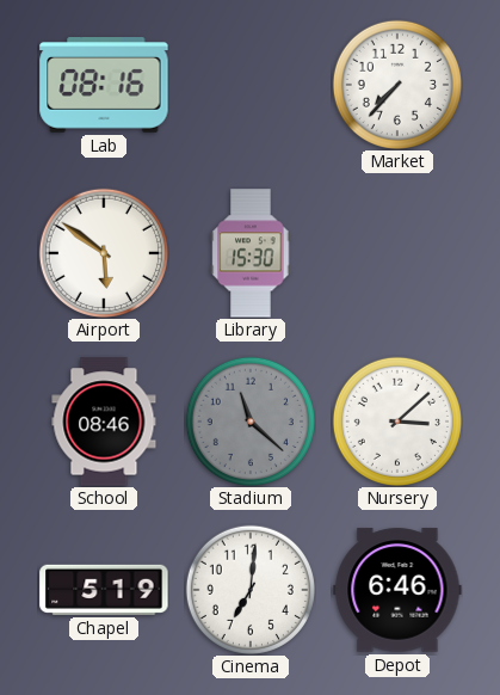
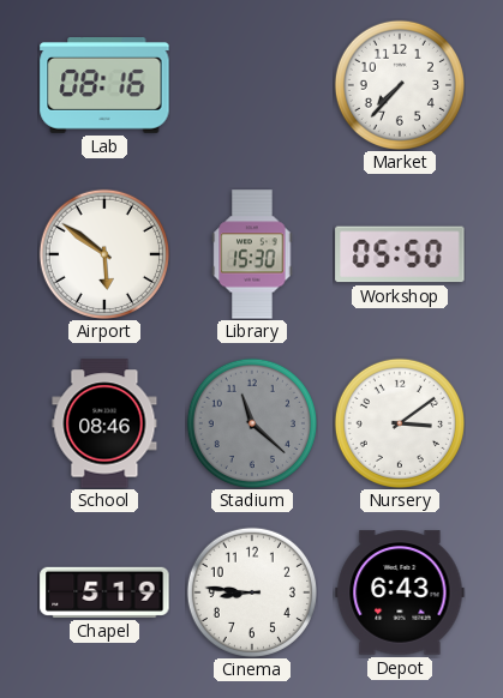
Workshop: none -> 05:50 (400, 254)
Nursery: 3:08 -> 3:09 (400, 423)
Cinema: 7:01 -> 8:46 (252, 592)
Depot: 6:46 -> 6:43 (400, 592)
